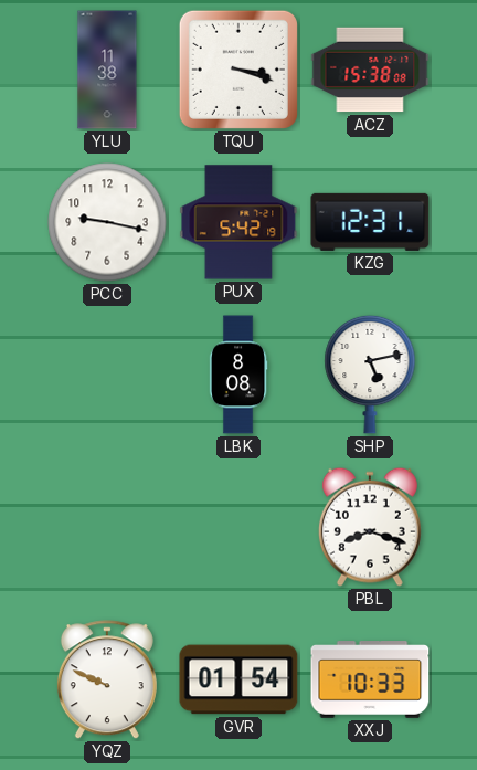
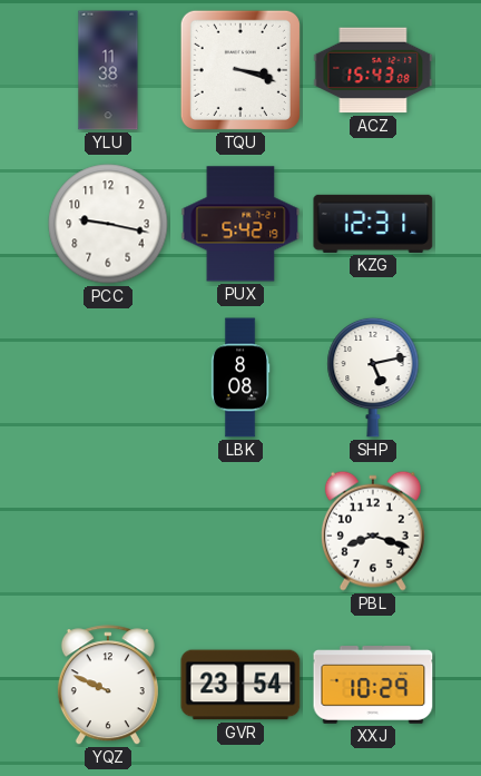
ACZ: 15:38 -> 15:43 (373, 70)
GVR: 01:54 -> 23:54 (240, 685)
XXJ: 10:33 -> 10:29 (373, 685)
